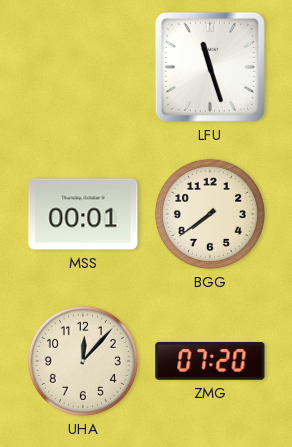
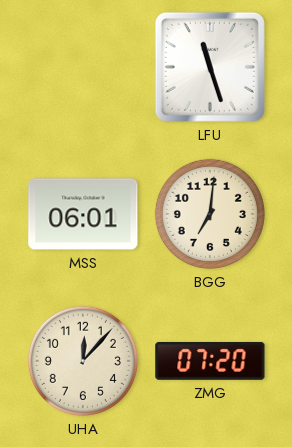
MSS: 00:01 -> 06:01 (83, 214)
BGG: 7:39 -> 7:01 (210, 214)
